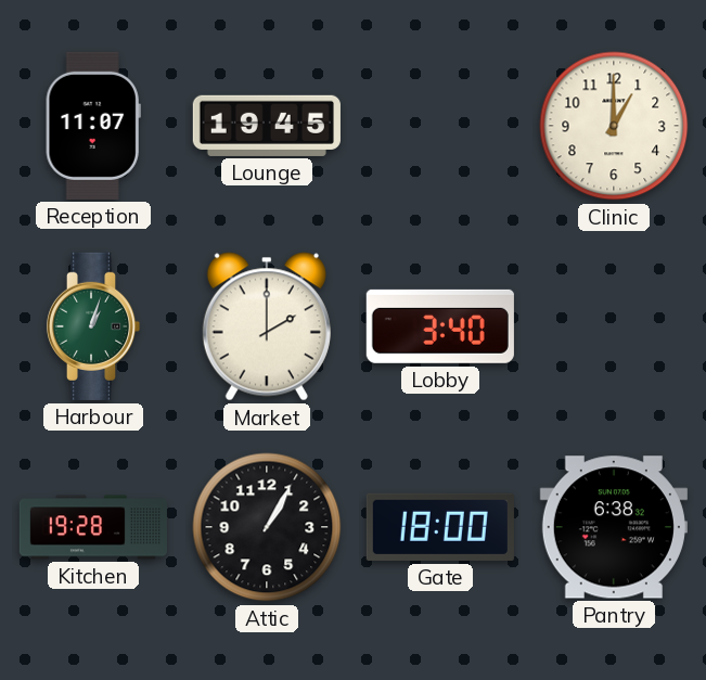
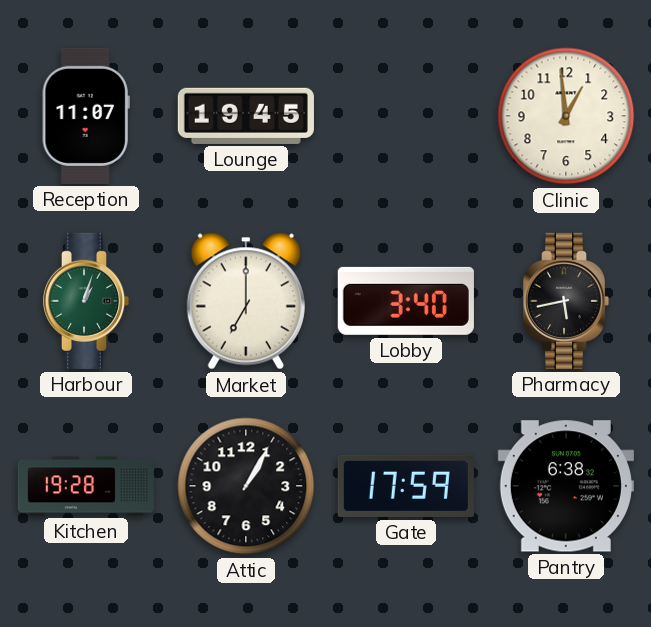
Clinic: 1:00 -> 12:59 (566, 116)
Market: 2:00 -> 7:00 (246, 301)
Pharmacy: none -> 5:43 (566, 301)
Gate: 18:00 -> 17:59 (406, 486)
